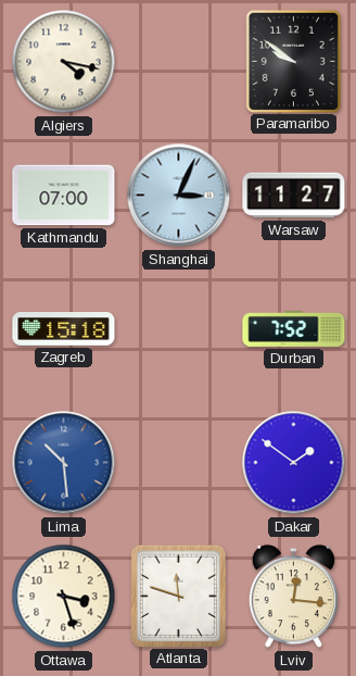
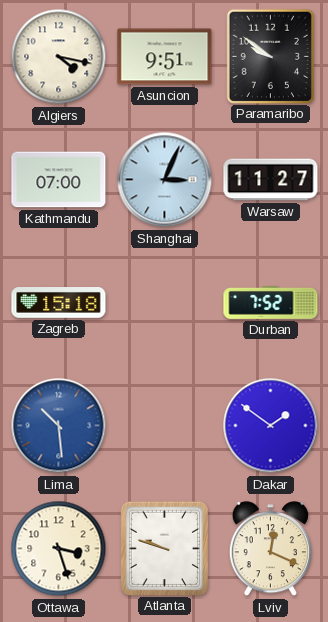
Asuncion: none -> 9:51 (165, 57)
Atlanta: 11:48 -> 9:48 (164, 548)
Lviv: 12:16 -> 12:19 (270, 549)
